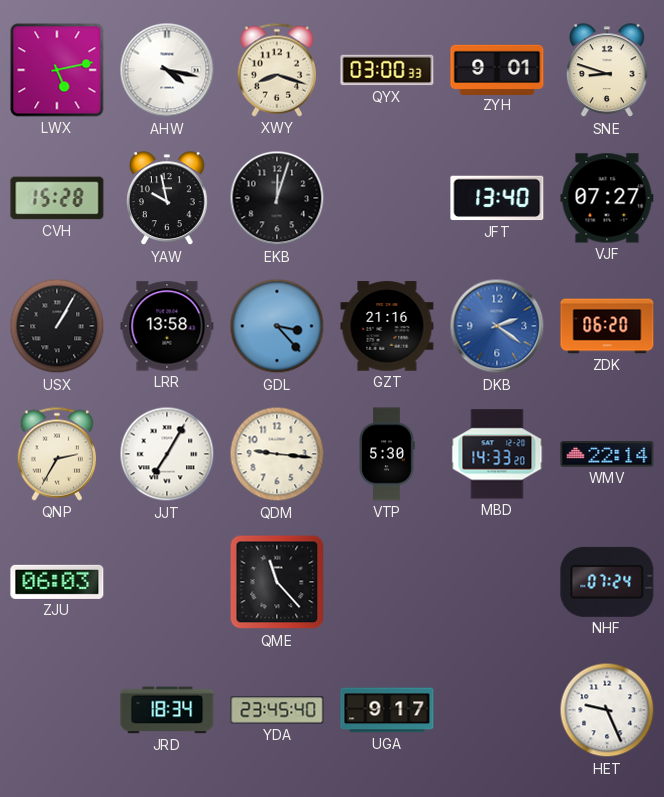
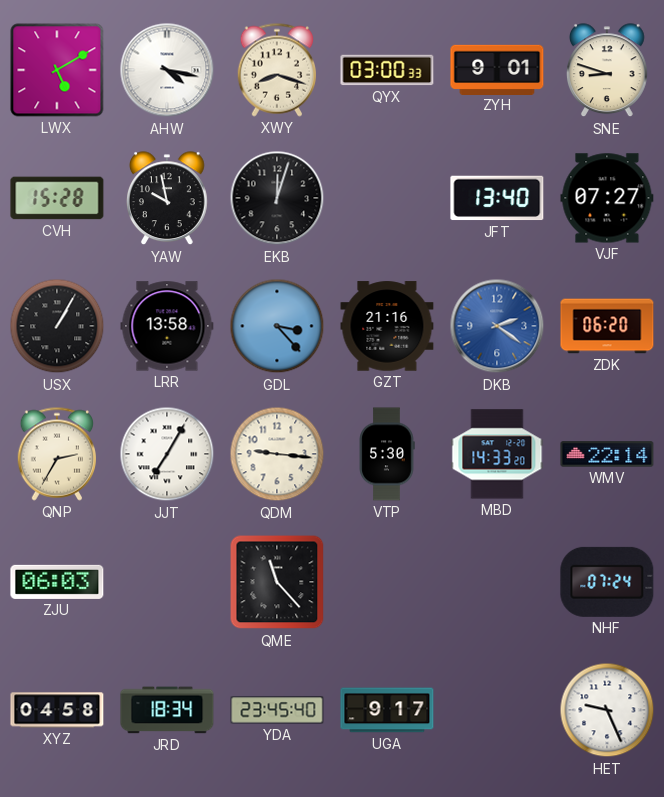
LWX: 5:13 -> 5:10 (57, 70)
XYZ: none -> 04:58 (57, 710)
